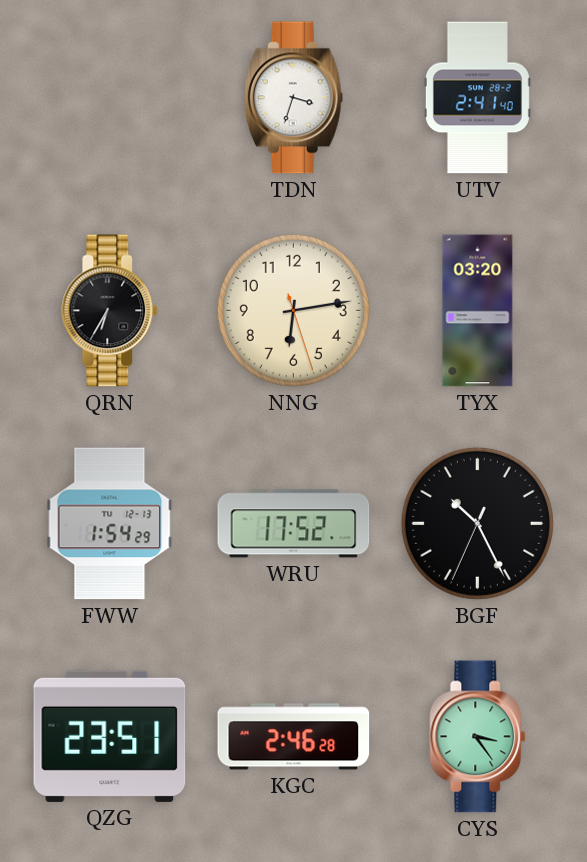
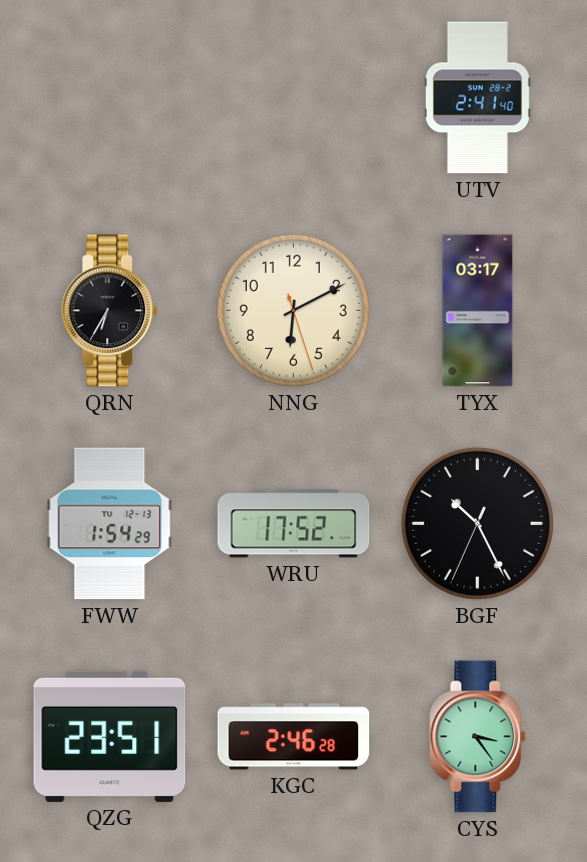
TDN: 3:33 -> none (293, 98)
NNG: 6:13 -> 6:10 (293, 310)
TYX: 03:20 -> 03:17 (478, 311)
